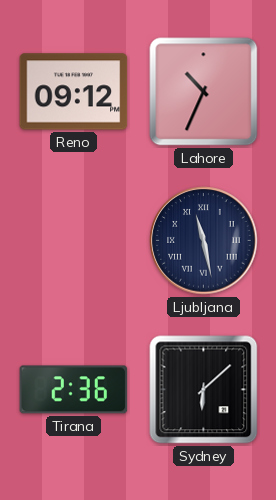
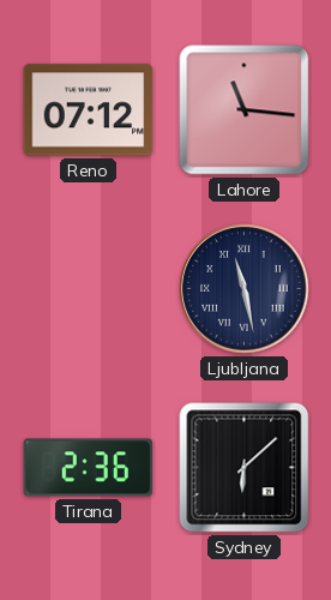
Reno: 09:12 -> 07:12 (89, 110)
Lahore: 10:34 -> 11:16 (245, 110)
